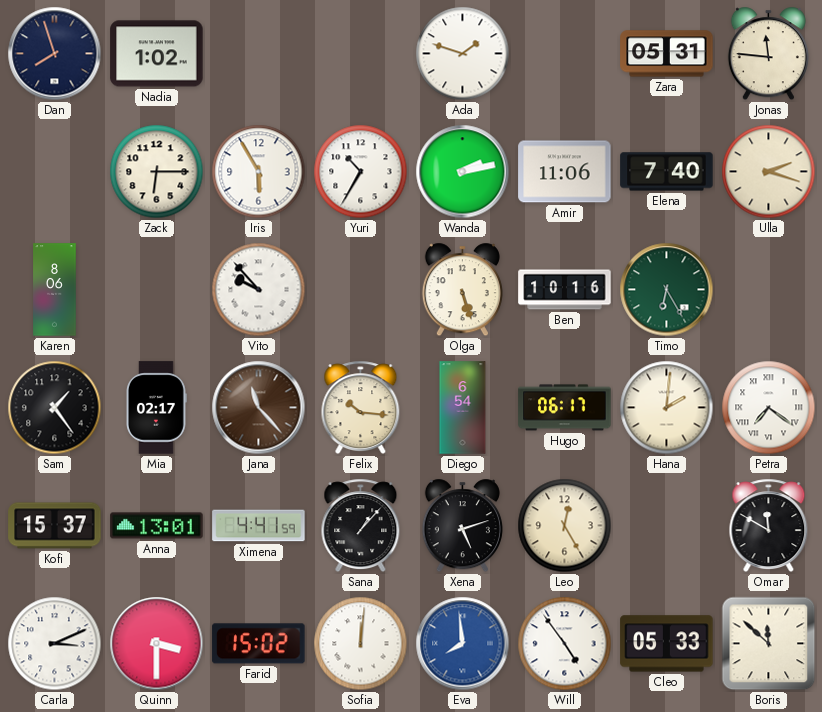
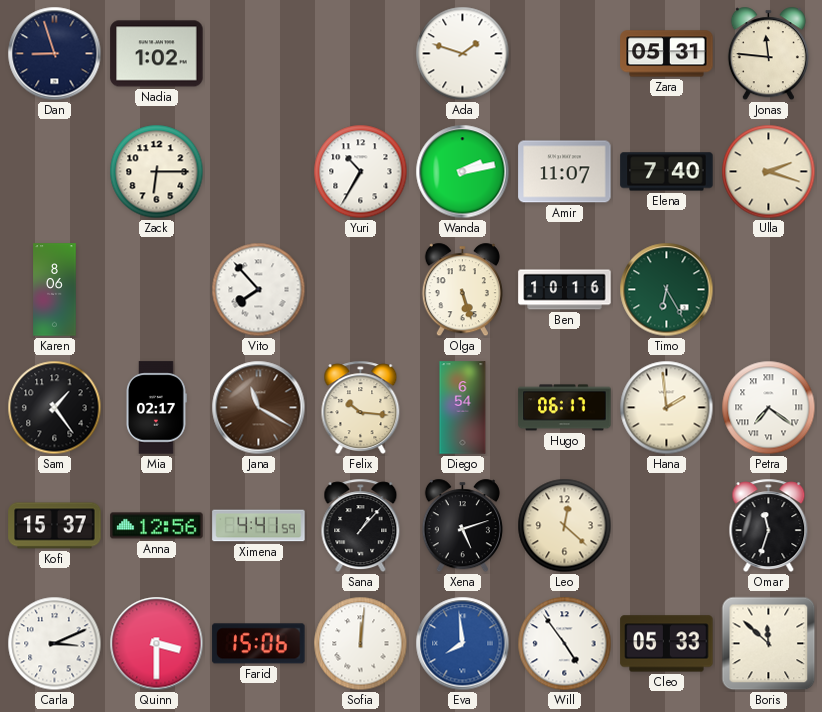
Dan: 7:57 -> 8:57 (55, 54)
Iris: 5:55 -> none (259, 172)
Amir: 11:06 -> 11:07 (565, 172)
Vito: 9:53 -> 7:53 (259, 290)
Jana: 11:23 -> 11:20 (259, 408)
Hana: 2:01 -> 1:59 (667, 408)
Anna: 13:01 -> 12:56 (157, 526)
Leo: 12:25 -> 12:22 (565, 526)
Omar: 11:50 -> 11:33 (769, 526)
Farid: 15:02 -> 15:06 (259, 644)
